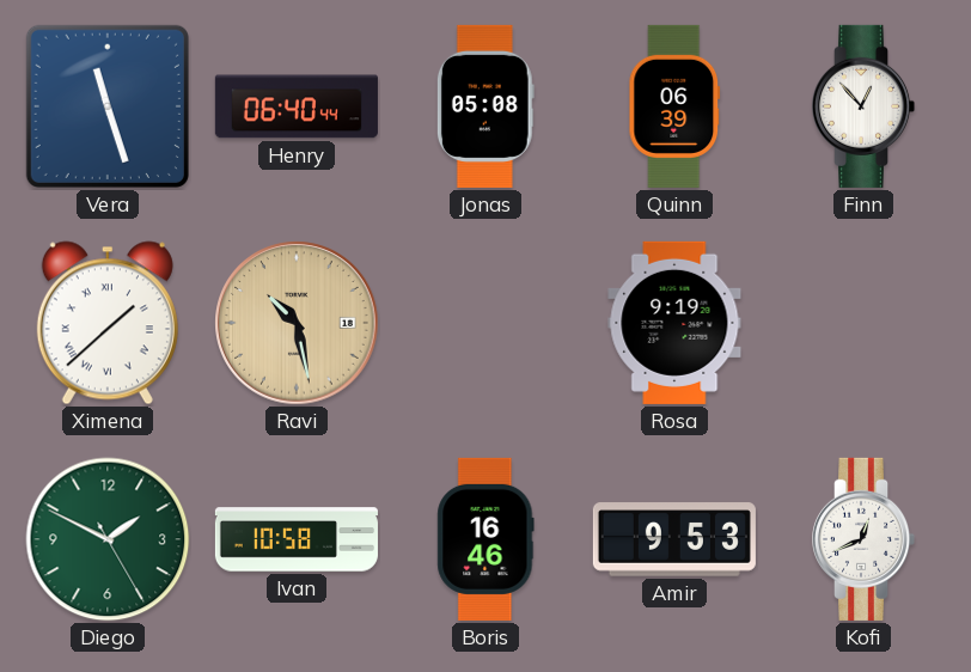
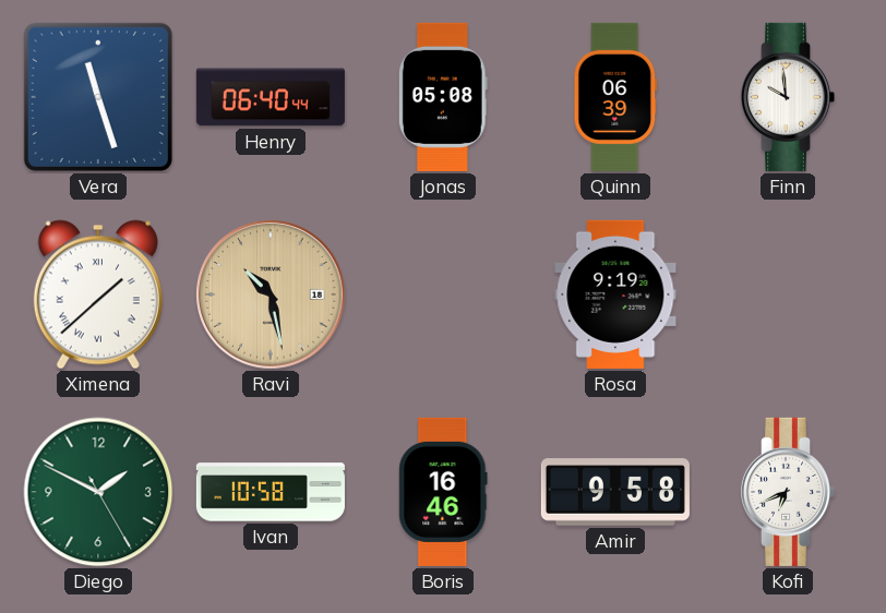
Finn: 12:53 -> 9:59 (788, 97)
Amir: 9:53 -> 9:58 (615, 492)
Kofi: 12:41 -> 6:41 (788, 492)
